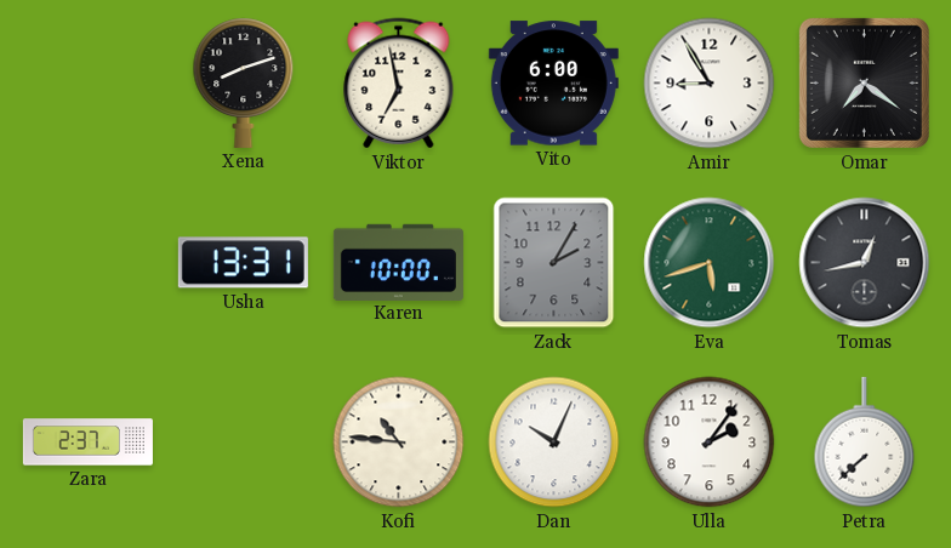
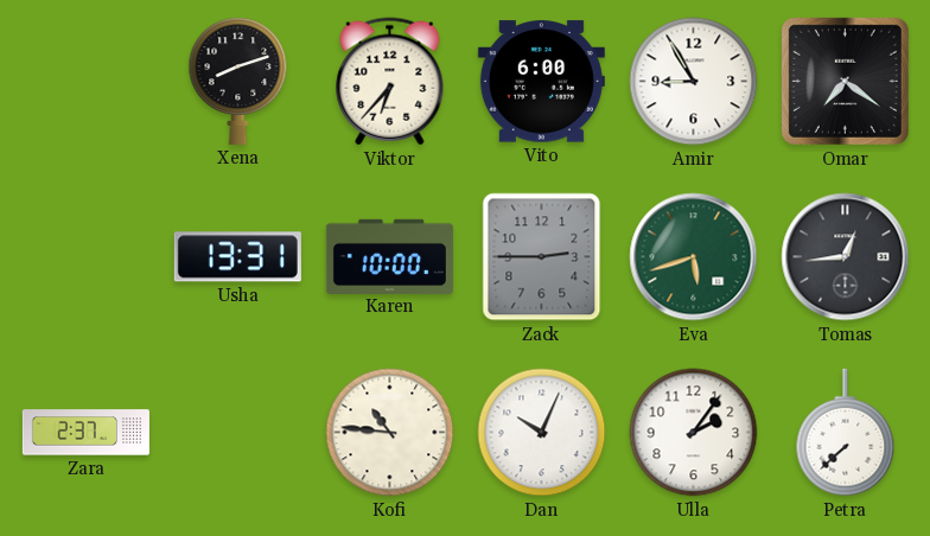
Viktor: 6:58 -> 6:37 (390, 82)
Zack: 2:05 -> 2:45 (542, 257)
Tomas: 12:43 -> 12:44 (846, 257)
